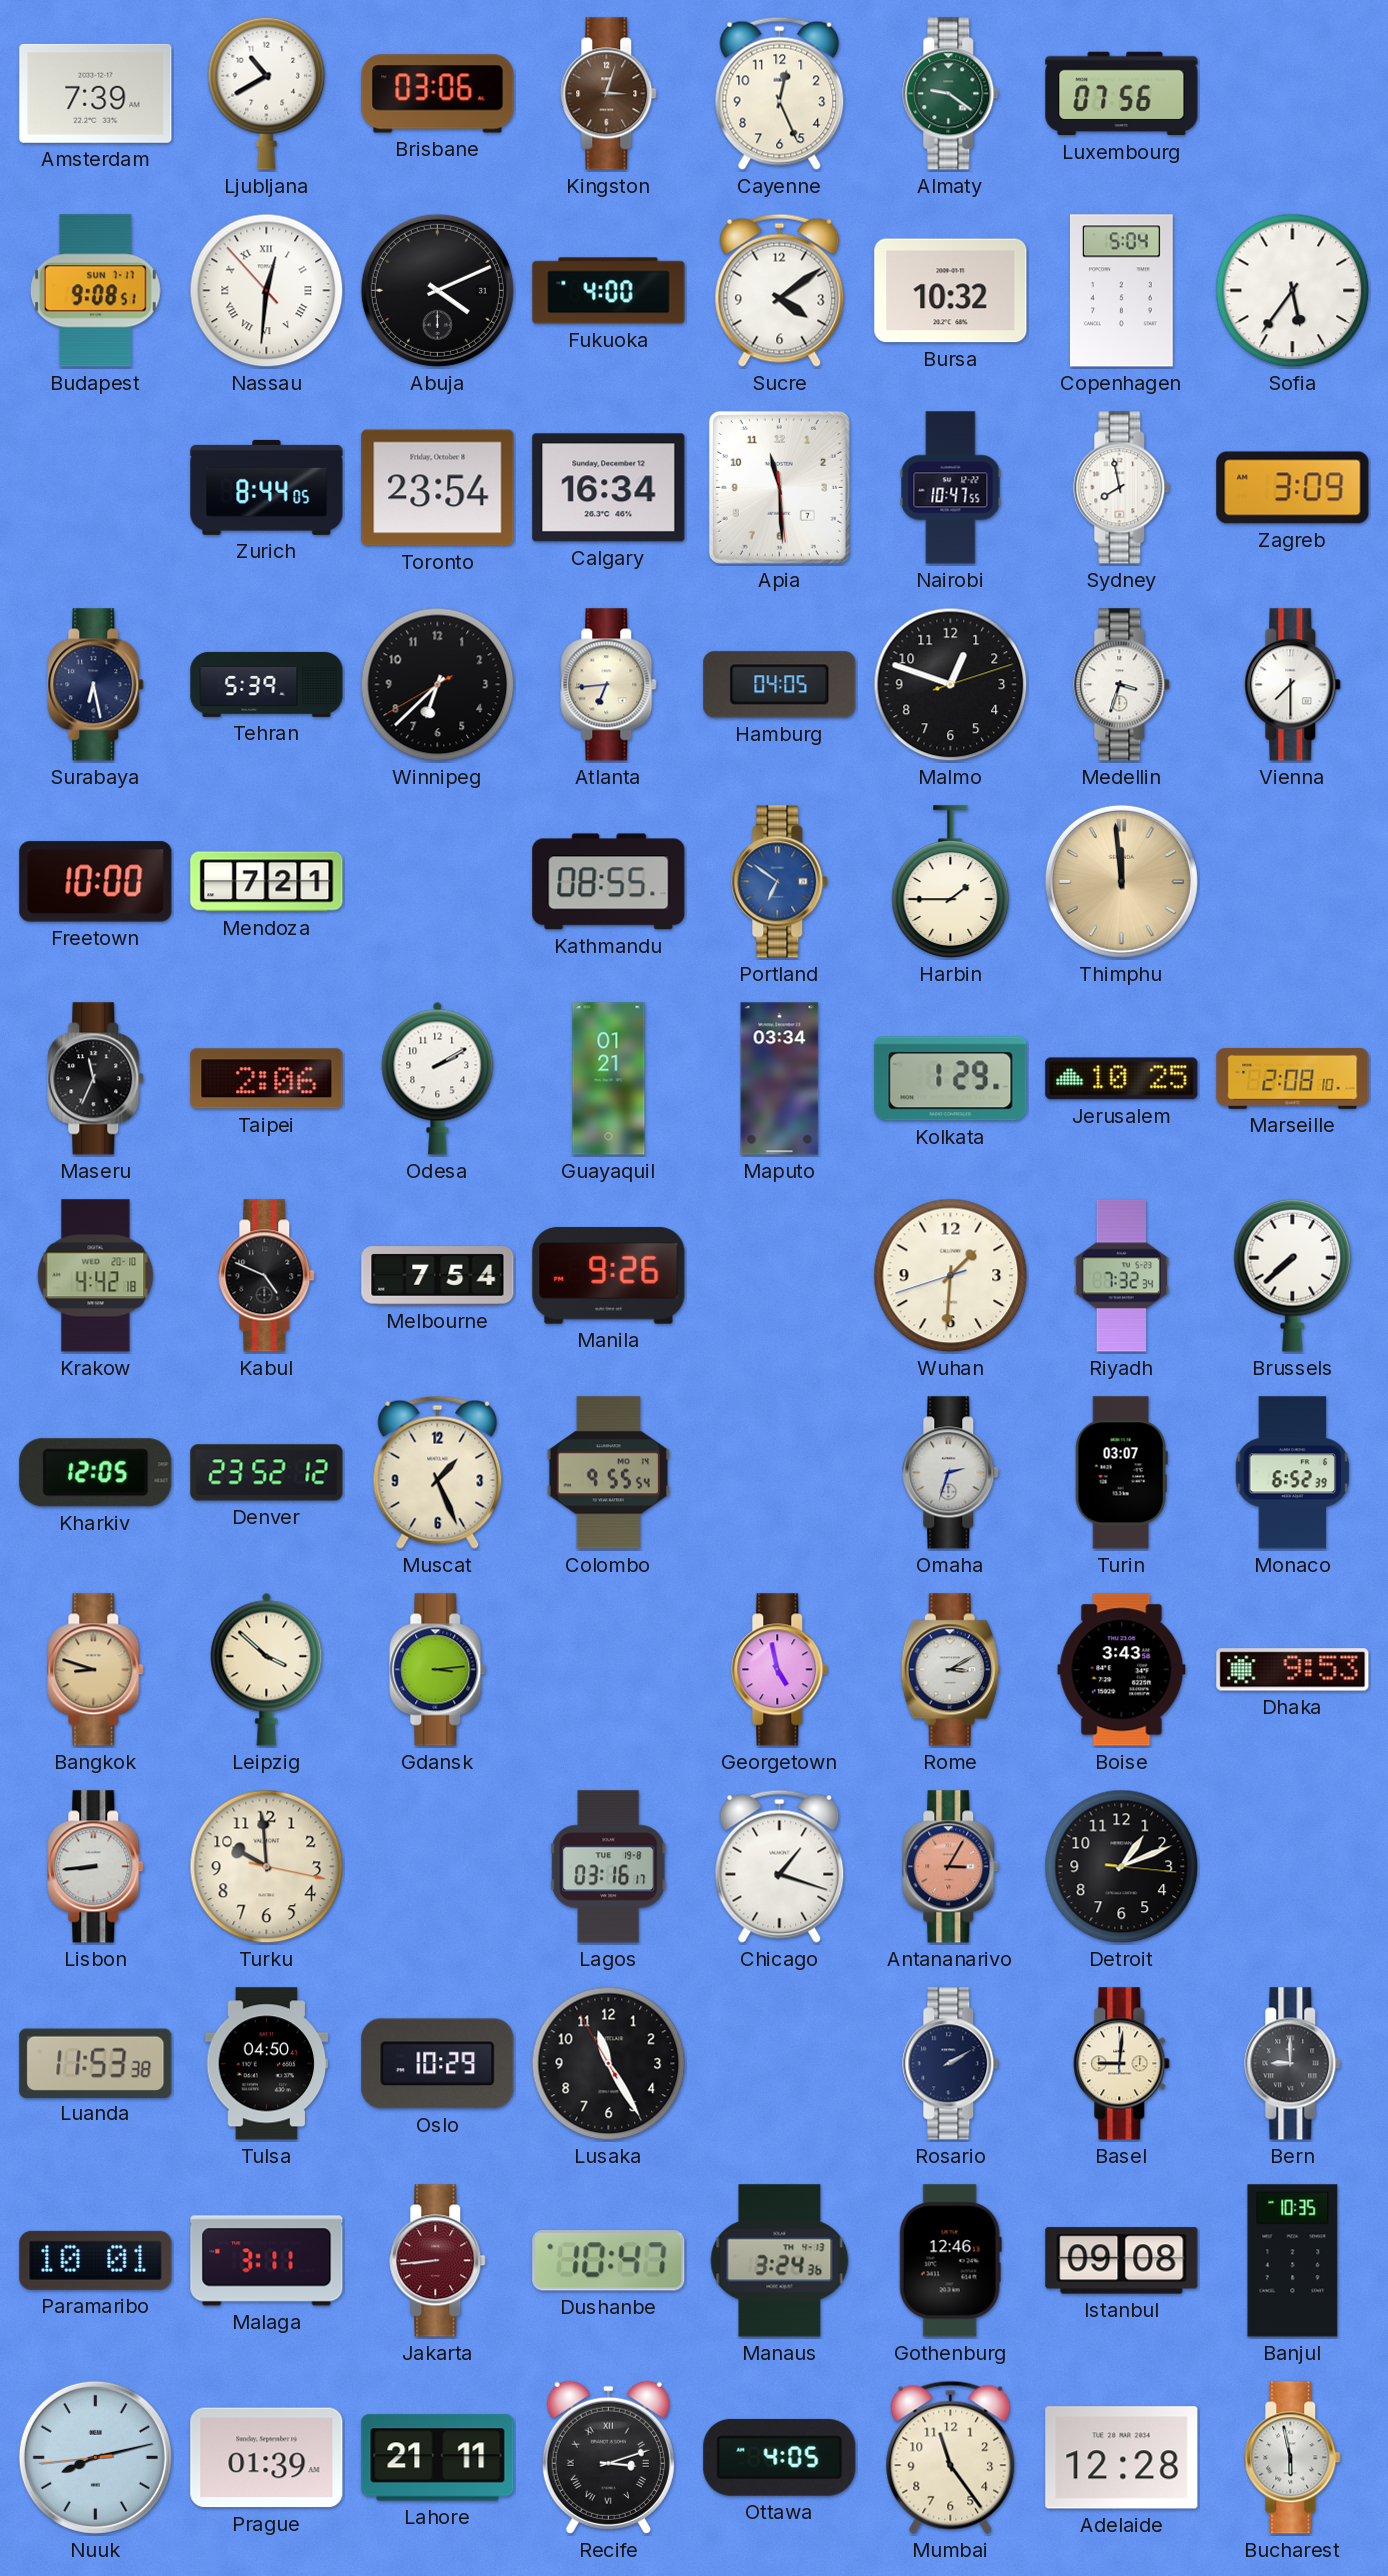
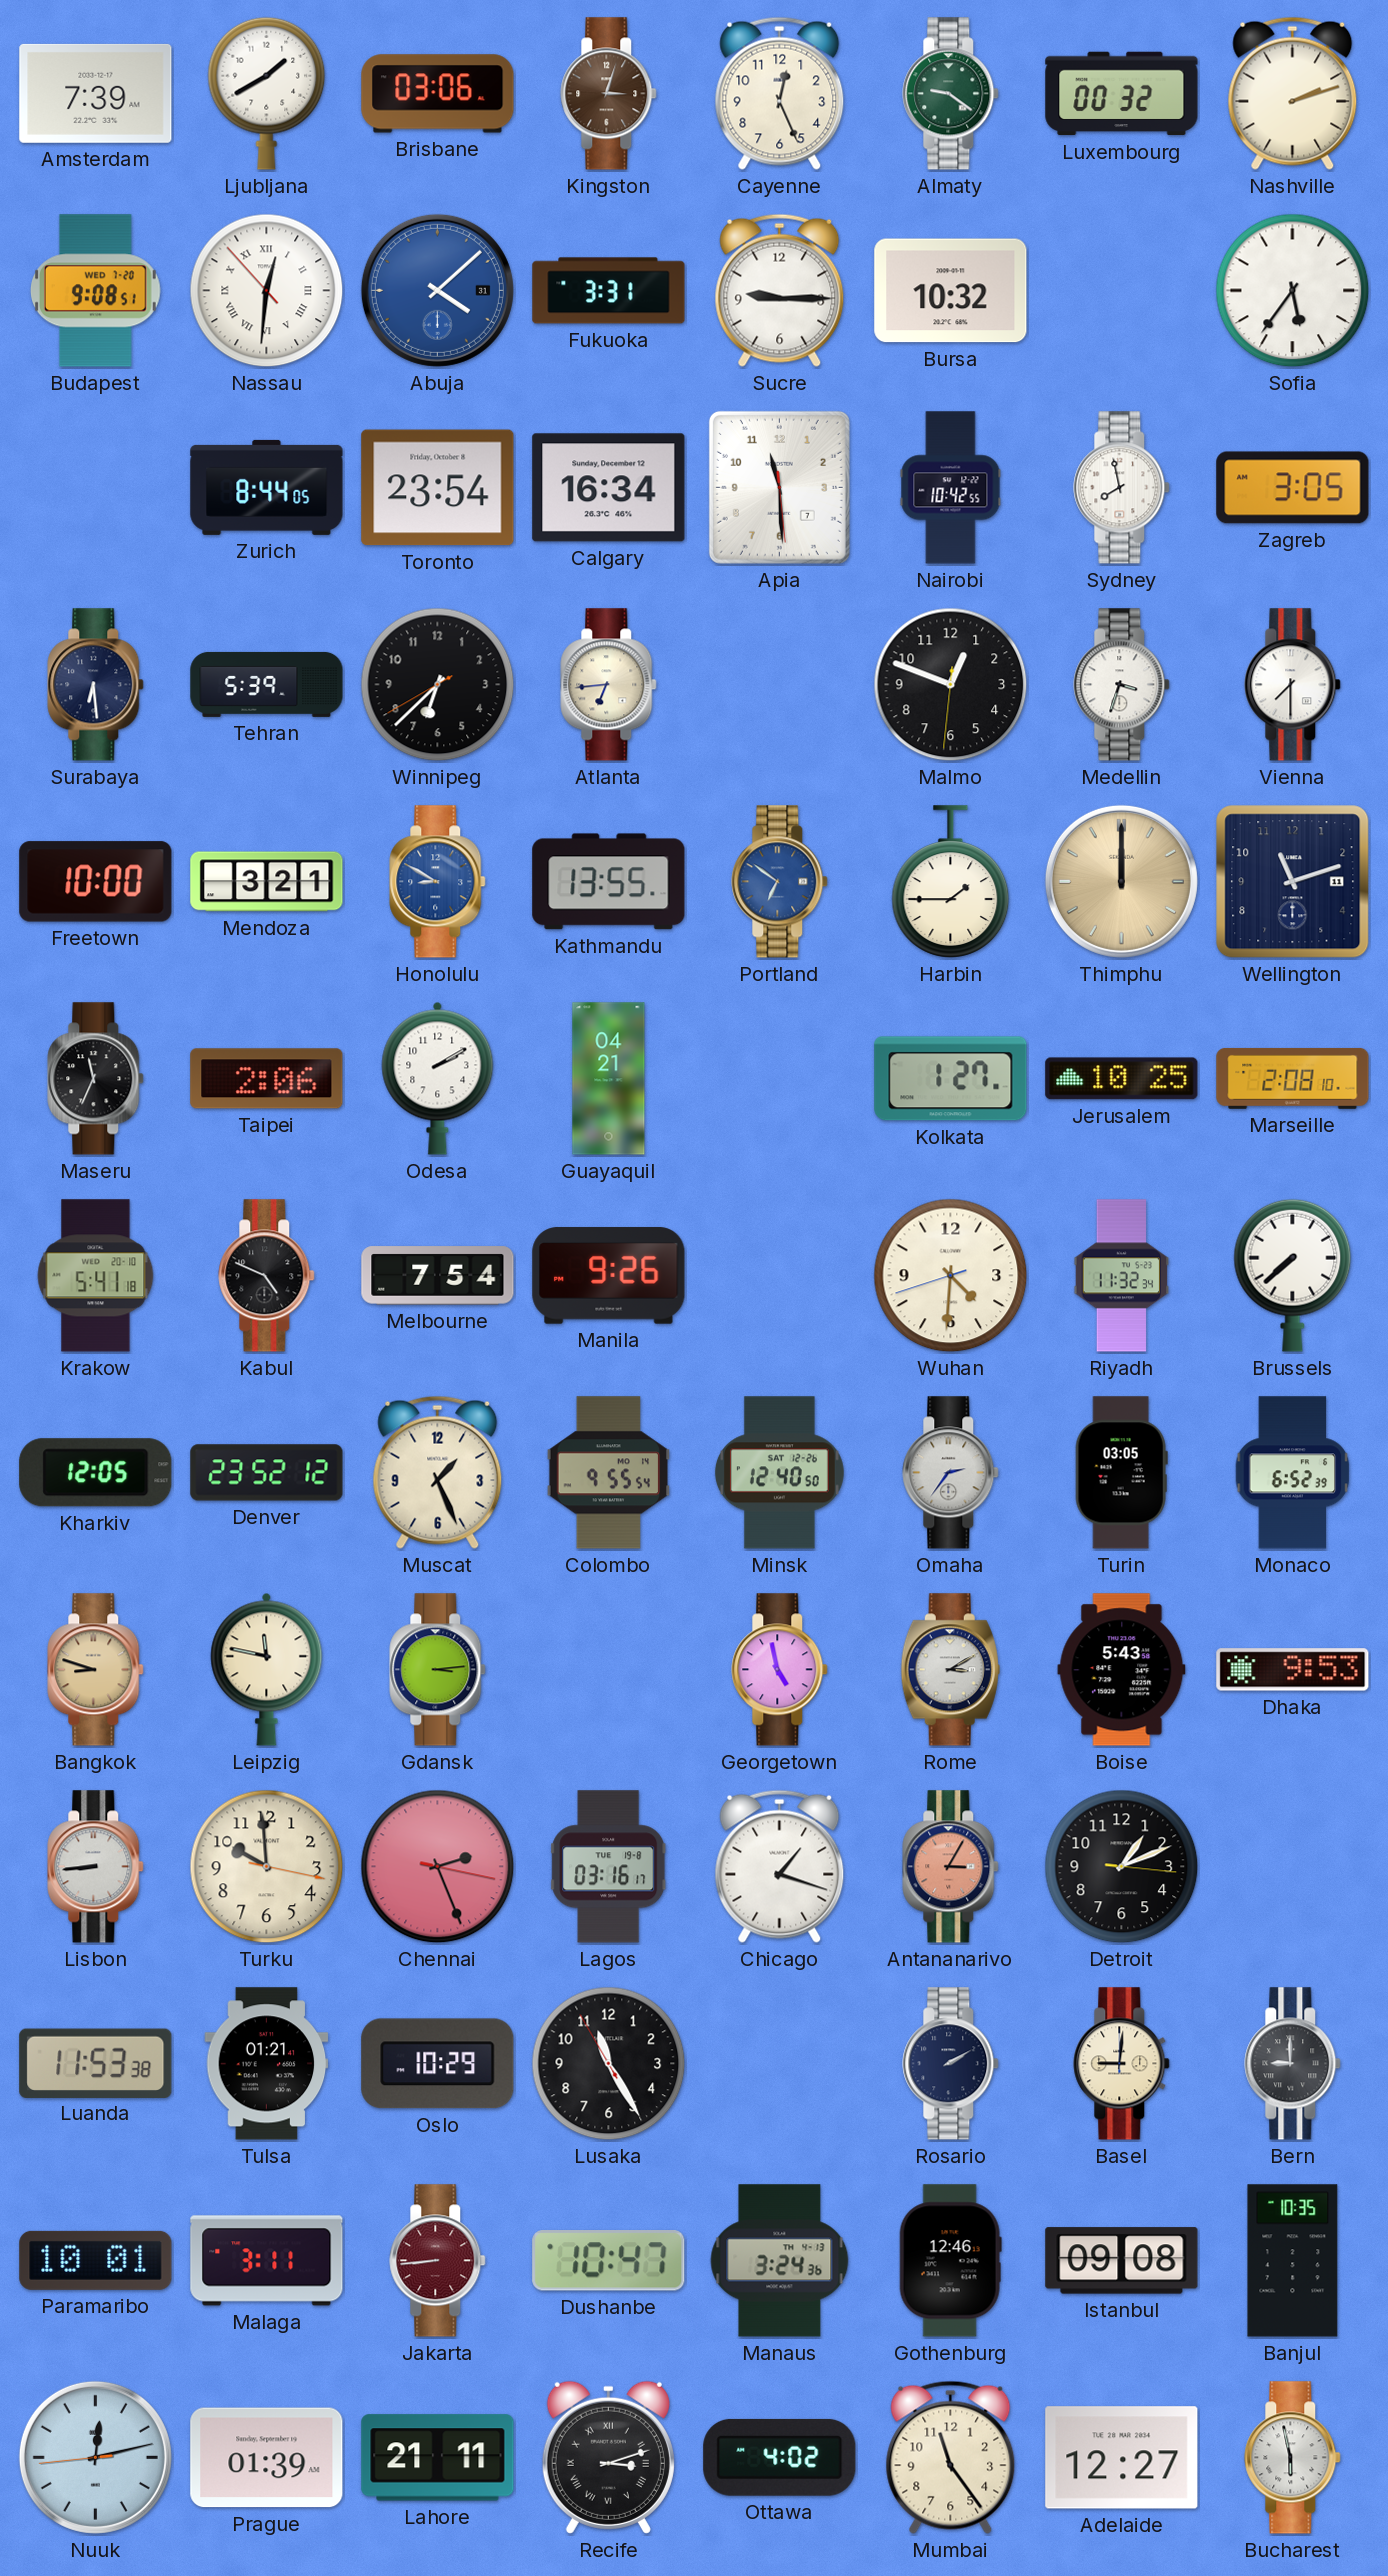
Ljubljana: 10:40 -> 1:40 (267, 93)
Luxembourg: 07:56 -> 00:32 (1122, 94)
Nashville: none -> 2:12 (1293, 93)
Budapest date: SUN 7-17 -> WED 7-20 (95, 291)
Abuja: 4:11 -> 4:08 (437, 290)
Abuja dial: black -> blue (437, 290)
Fukuoka: 4:00 -> 3:31 (609, 291)
Sucre: 4:09 -> 9:15 (780, 290)
Copenhagen: 5:04 -> none (1121, 291)
Nairobi: 10:47 -> 10:42 (951, 488)
Zagreb: 3:09 -> 3:05 (1293, 488)
Surabaya: 6:28 -> 6:29 (96, 685)
Hamburg: 04:05 -> none (780, 685)
Malmo: 12:48:12 -> 12:48:31 (951, 685)
Mendoza: 7:21 -> 3:21 (267, 882)
Honolulu: none -> 8:50 (438, 882)
Kathmandu: 08:55 -> 13:55 (609, 882)
Thimphu: 11:59 -> 12:00 (1121, 881)
Wellington: none -> 11:12 (1293, 882)
Guayaquil: 01:21 -> 04:21 (609, 1079)
Maputo: 03:34 -> none (780, 1079)
Kolkata: 1:29 -> 1:27 (951, 1079)
Krakow: 4:42 -> 5:41 (96, 1276)
Wuhan: 1:30 -> 4:30 (951, 1276)
Riyadh: 7:32 -> 11:32 (1122, 1276)
Minsk: none -> 12:40 (779, 1473)
Omaha: 2:33 -> 2:36 (951, 1473)
Turin: 03:07 -> 03:05 (1121, 1473)
Leipzig: 3:52 -> 11:47 (267, 1669)
Boise: 3:43 -> 5:43 (1122, 1670)
Chennai: none -> 2:26 (438, 1867)
Tulsa: 04:50 -> 01:21 (267, 2064)
Nuuk: 8:12 -> 12:12 (95, 2457)
Ottawa: 4:05 -> 4:02 (780, 2457)
Adelaide: 12:28 -> 12:27 (1122, 2458)
